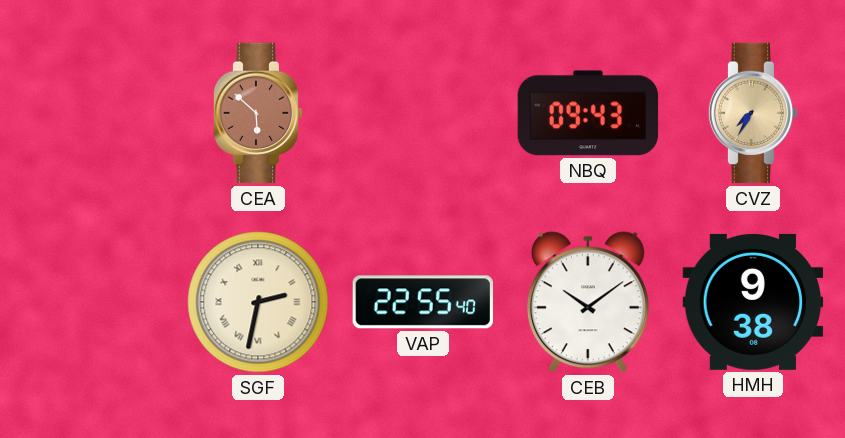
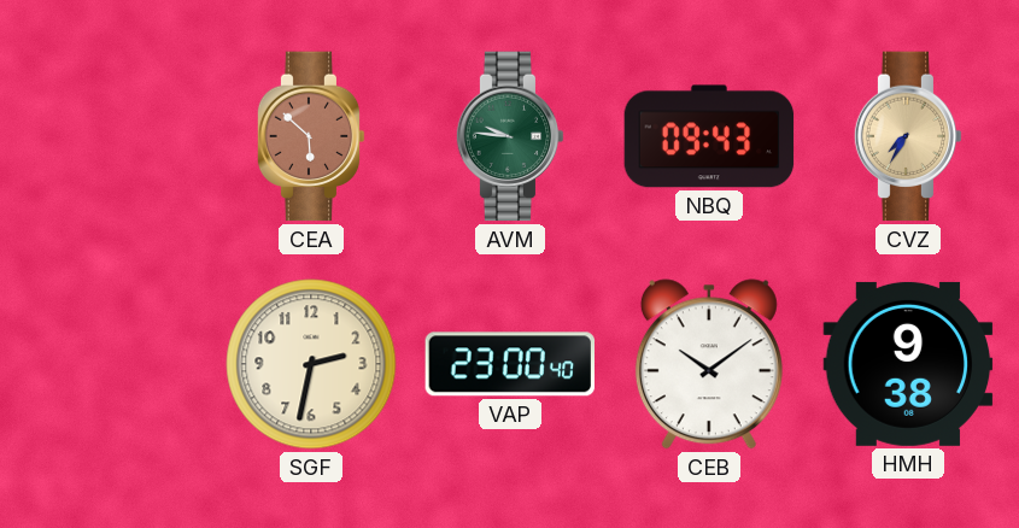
AVM: none -> 9:46 (510, 136)
SGF numerals: Roman -> Arabic (311, 364)
VAP: 22:55 -> 23:00 (509, 364)
